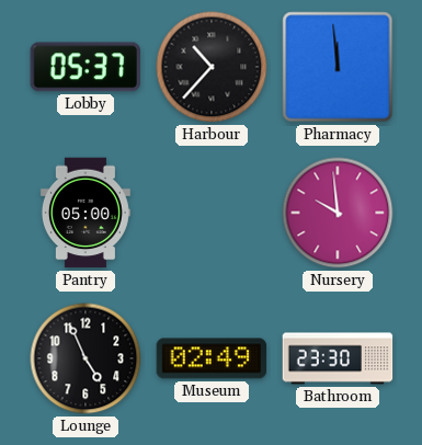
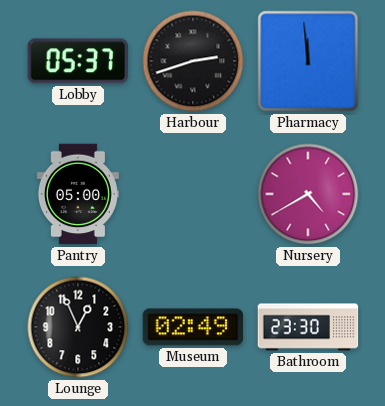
Harbour: 10:37 -> 2:42 (193, 61)
Nursery: 9:59 -> 4:40 (308, 194)
Lounge: 4:56 -> 12:56 (78, 327)
